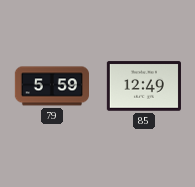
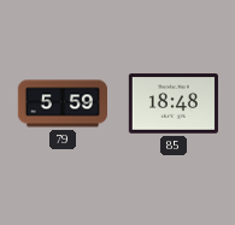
85: 12:49 -> 18:48 (172, 103)
